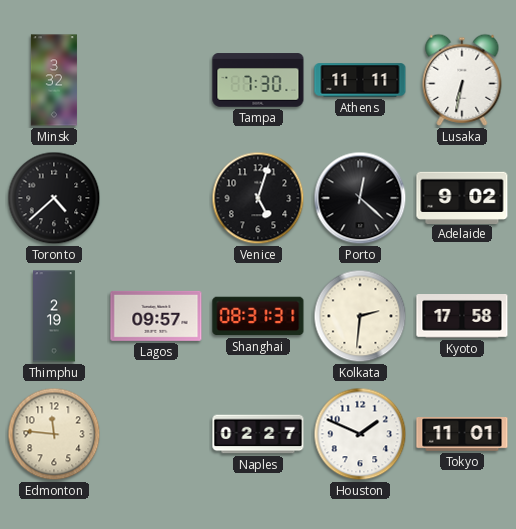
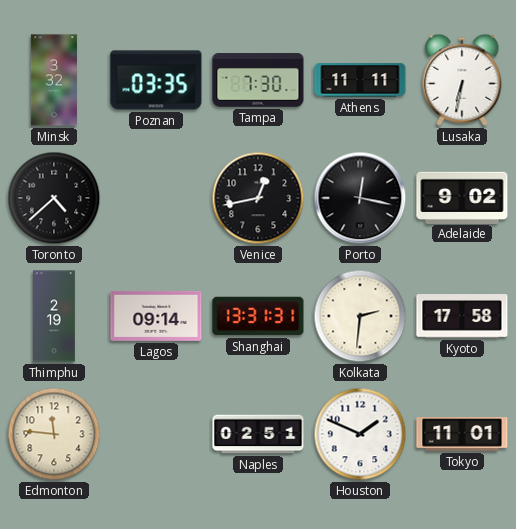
Poznan: none -> 03:35 (156, 80)
Venice: 5:03 -> 12:43 (258, 198)
Porto: 12:22 -> 12:17 (360, 198)
Lagos: 09:57 -> 09:14 (156, 316)
Shanghai: 08:31 -> 13:31 (258, 316)
Naples: 02:27 -> 02:51 (258, 434)
